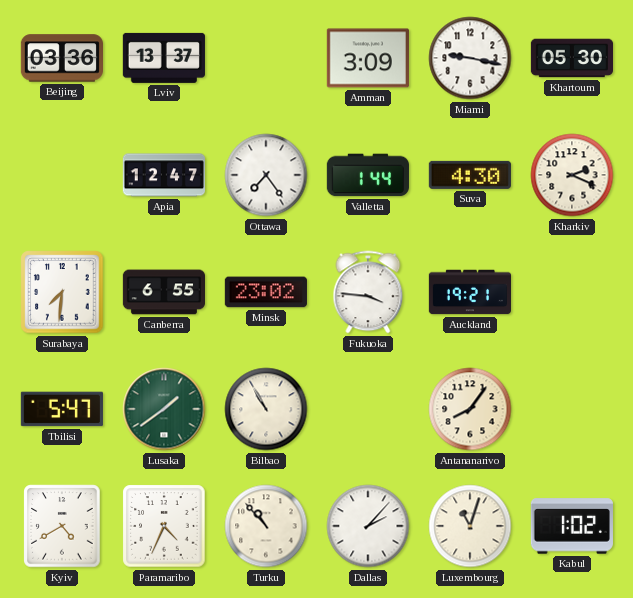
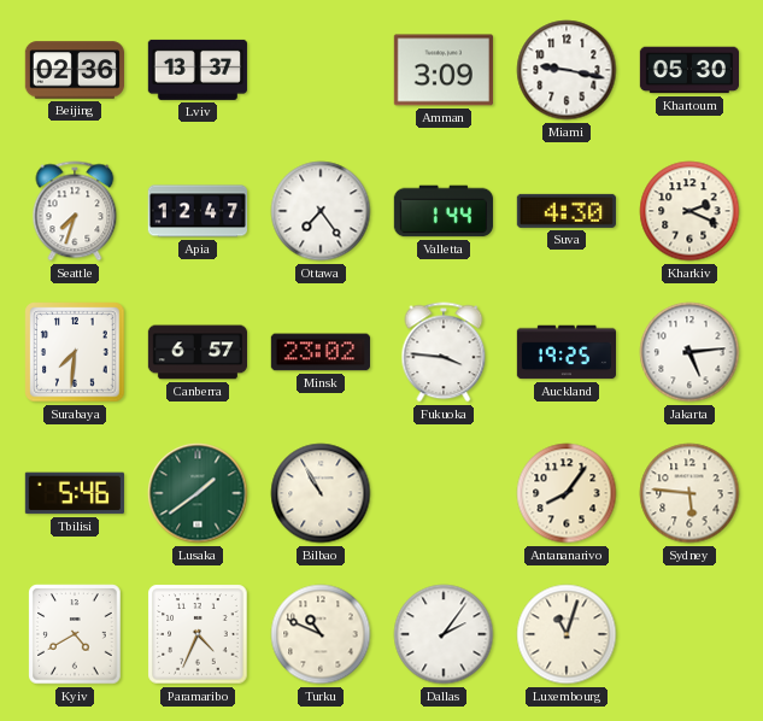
Beijing: 03:36 -> 02:36 (74, 70)
Seattle: none -> 7:33 (75, 211)
Canberra: 6:55 -> 6:57 (196, 352)
Auckland: 19:21 -> 19:25 (565, 352)
Jakarta: none -> 5:14 (689, 352)
Tbilisi: 5:47 -> 5:46 (75, 493)
Sydney: none -> 5:46 (689, 493)
Turku: 10:53 -> 10:49 (321, 634)
Dallas: 2:07 -> 2:06 (444, 634)
Kabul: 1:02 -> none (572, 526)
